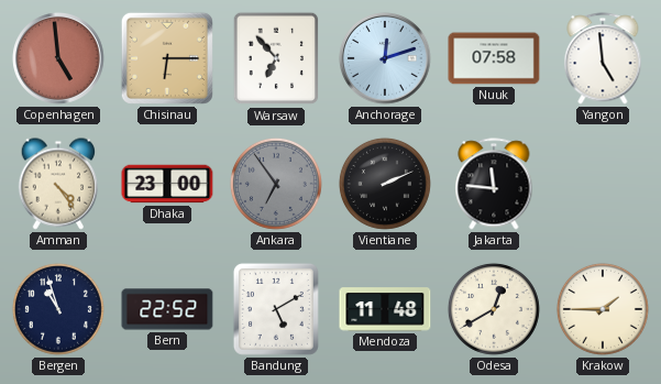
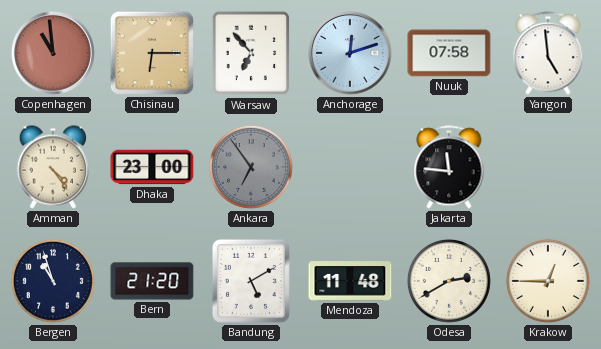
Copenhagen: 4:59 -> 10:59 (54, 54)
Vientiane: 2:11 -> none (385, 184)
Bern: 22:52 -> 21:20 (152, 281)
Odesa: 12:40 -> 2:40 (449, 281)
Krakow: 1:45 -> 12:45 (548, 281)
